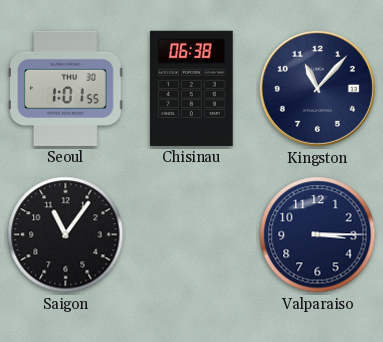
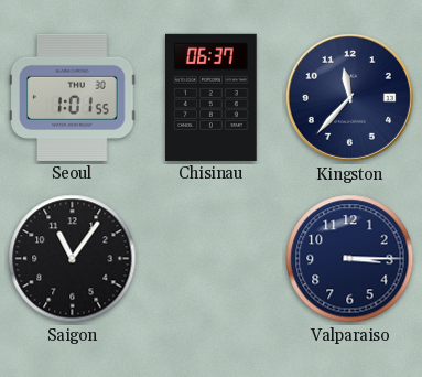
Chisinau: 06:38 -> 06:37 (212, 97)
Kingston: 11:07 -> 11:37 (349, 97)
